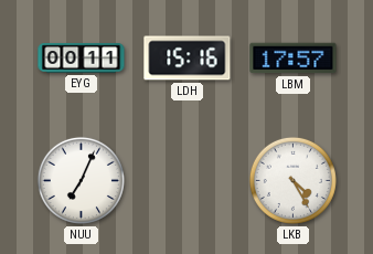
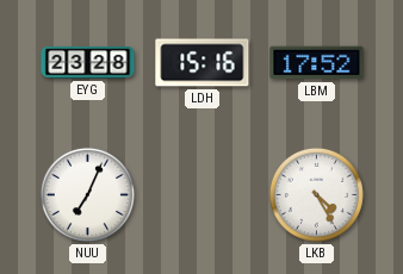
EYG: 00:11 -> 23:28 (88, 63)
LBM: 17:57 -> 17:52 (317, 63)
